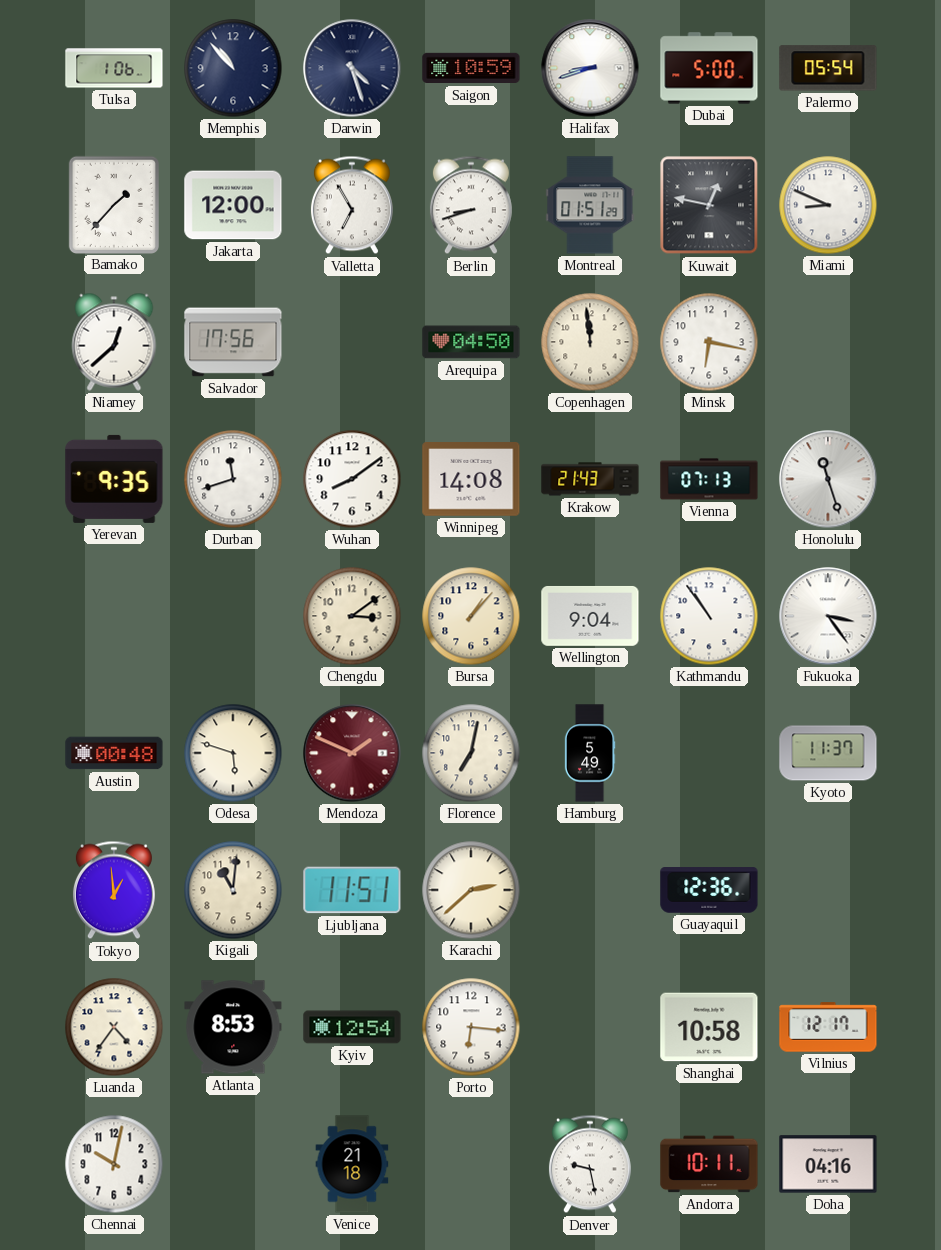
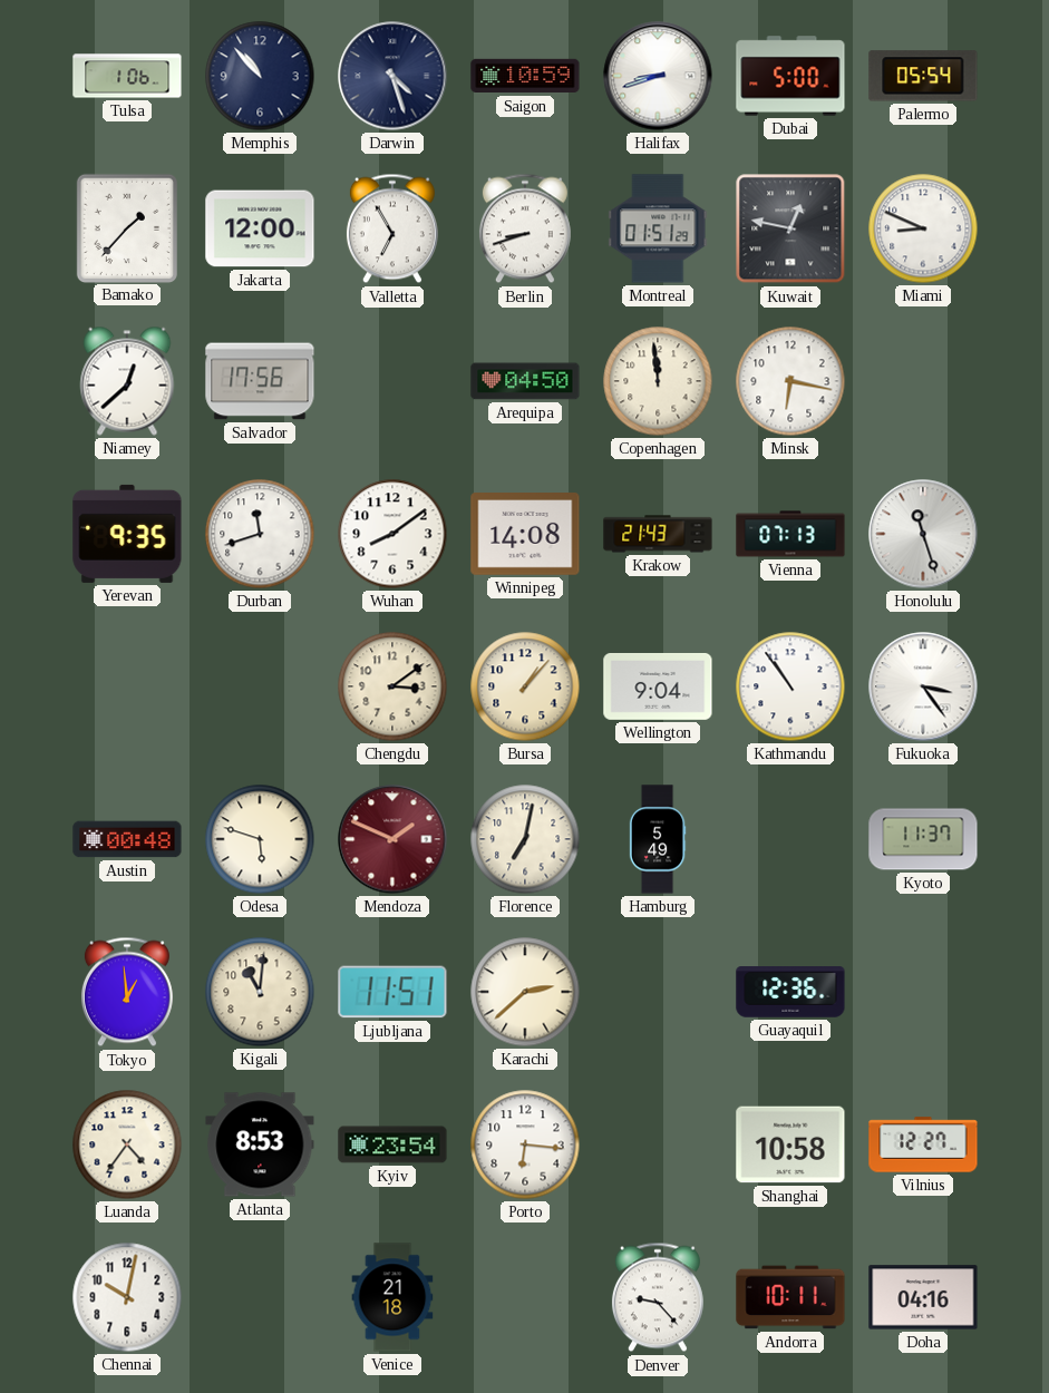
Kyiv: 12:54 -> 23:54 (392, 1144)
Vilnius: 12:17 -> 12:27 (923, 1144)
Denver: 9:28 -> 9:23 (658, 1297)
